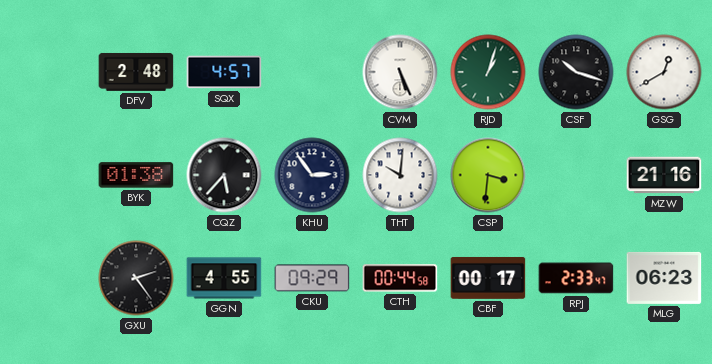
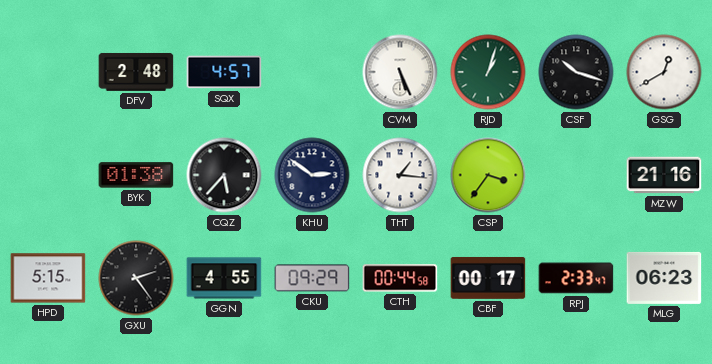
KHU: 2:54 -> 2:51 (312, 175)
THT: 10:01 -> 1:16 (400, 175)
CSP: 3:31 -> 3:36 (488, 175)
HPD: none -> 5:15 (48, 278)
